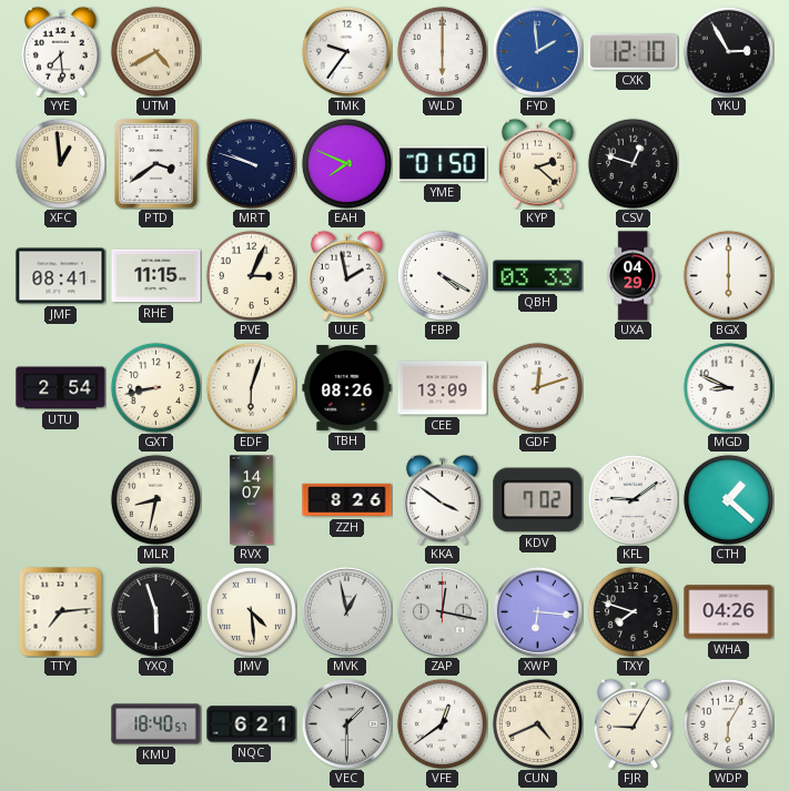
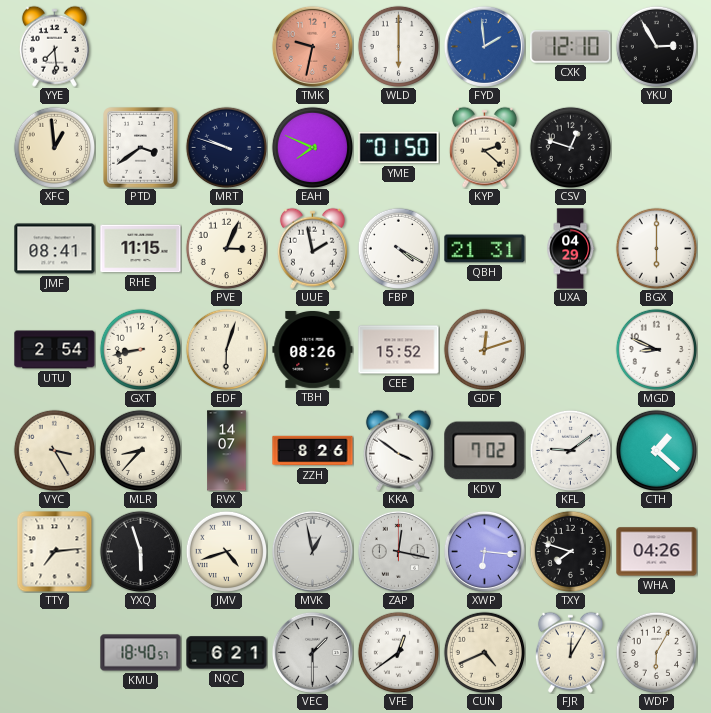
UTM: 4:40 -> none (155, 51)
TMK: 9:36 -> 9:32 (312, 46)
TMK dial: white -> salmon (312, 46)
QBH: 03:33 -> 21:31 (485, 249)
CEE: 13:09 -> 15:52 (399, 350)
VYC: none -> 3:25 (54, 450)
MLR: 8:32 -> 8:37 (140, 450)
JMV: 4:29 -> 4:42 (226, 551)
FJR: 9:05 -> 12:05 (570, 652)
